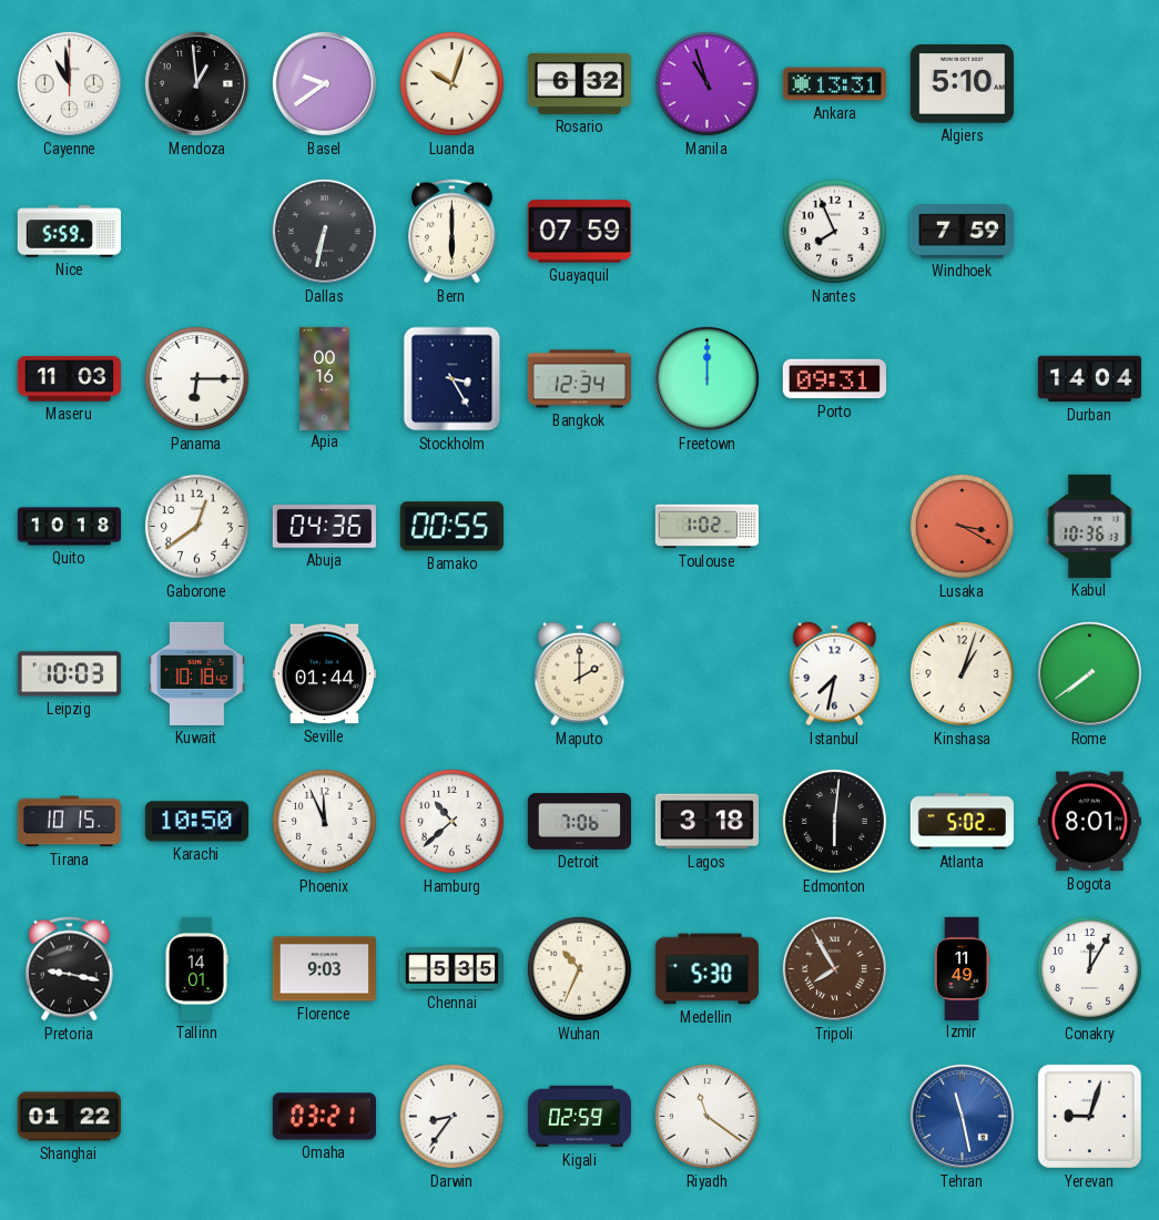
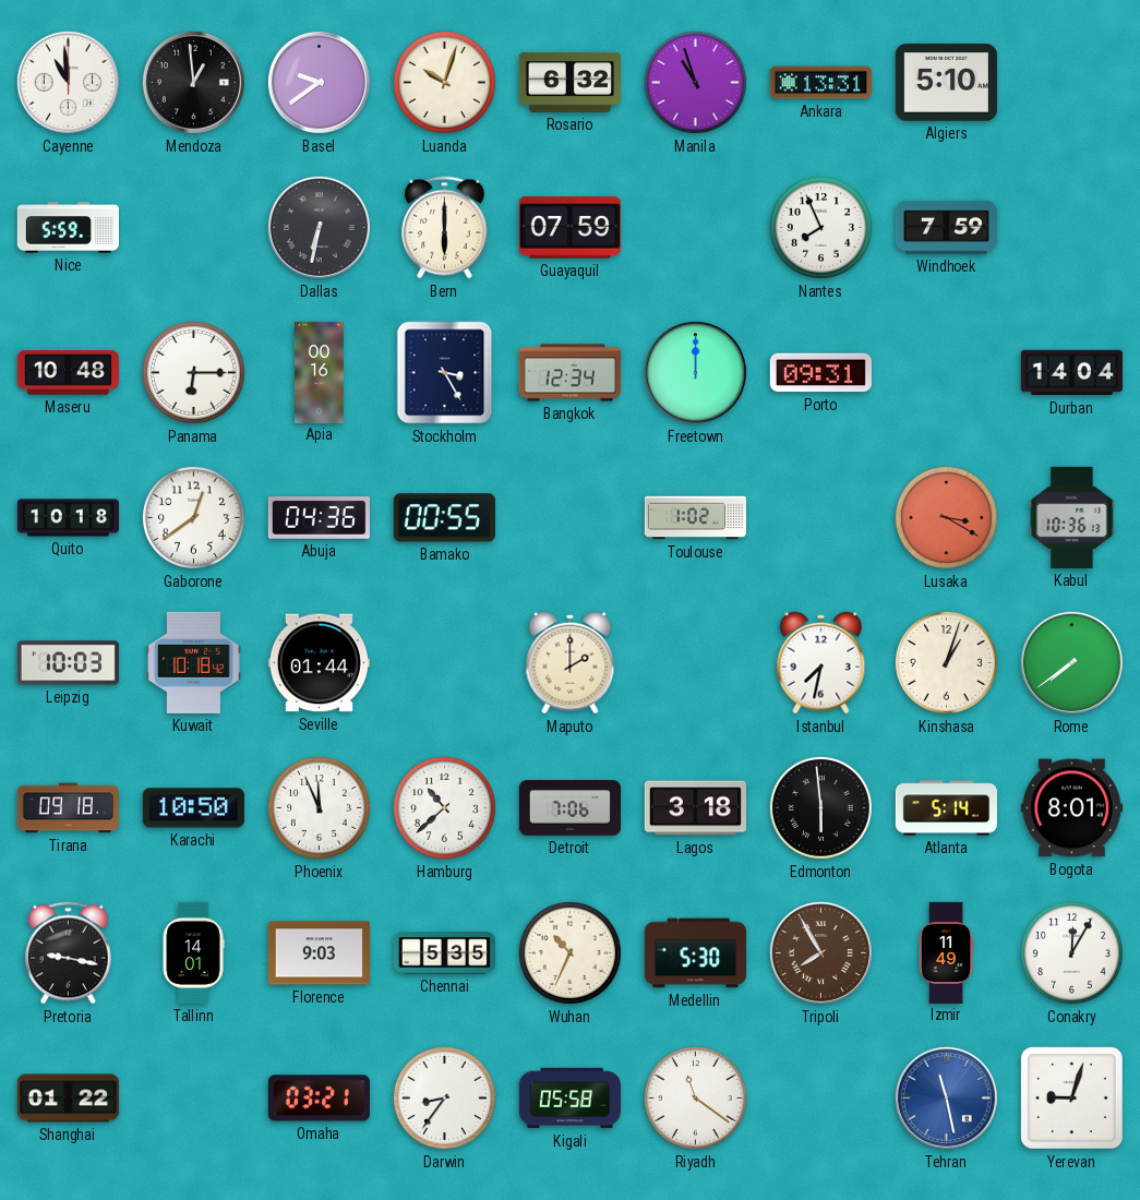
Maseru: 11:03 -> 10:48 (68, 373)
Tirana: 10:15 -> 09:18 (68, 808)
Edmonton: 6:01 -> 5:59 (820, 807)
Atlanta: 5:02 -> 5:14 (946, 808)
Kigali: 02:59 -> 05:58 (569, 1099)
